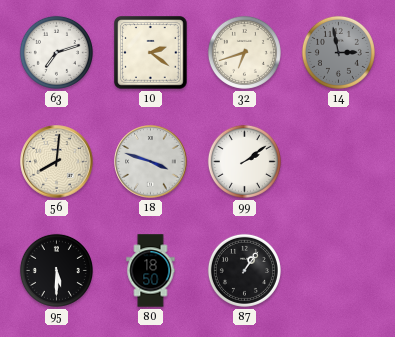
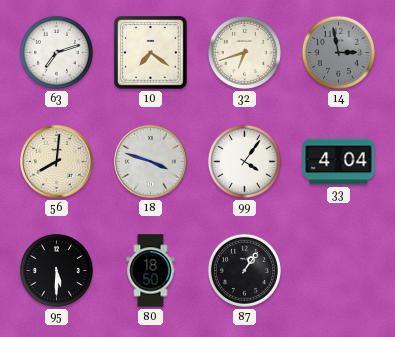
10: 2:21 -> 7:21 (151, 53)
99: 2:09 -> 4:06 (244, 161)
33: none -> 4:04 (339, 162)
